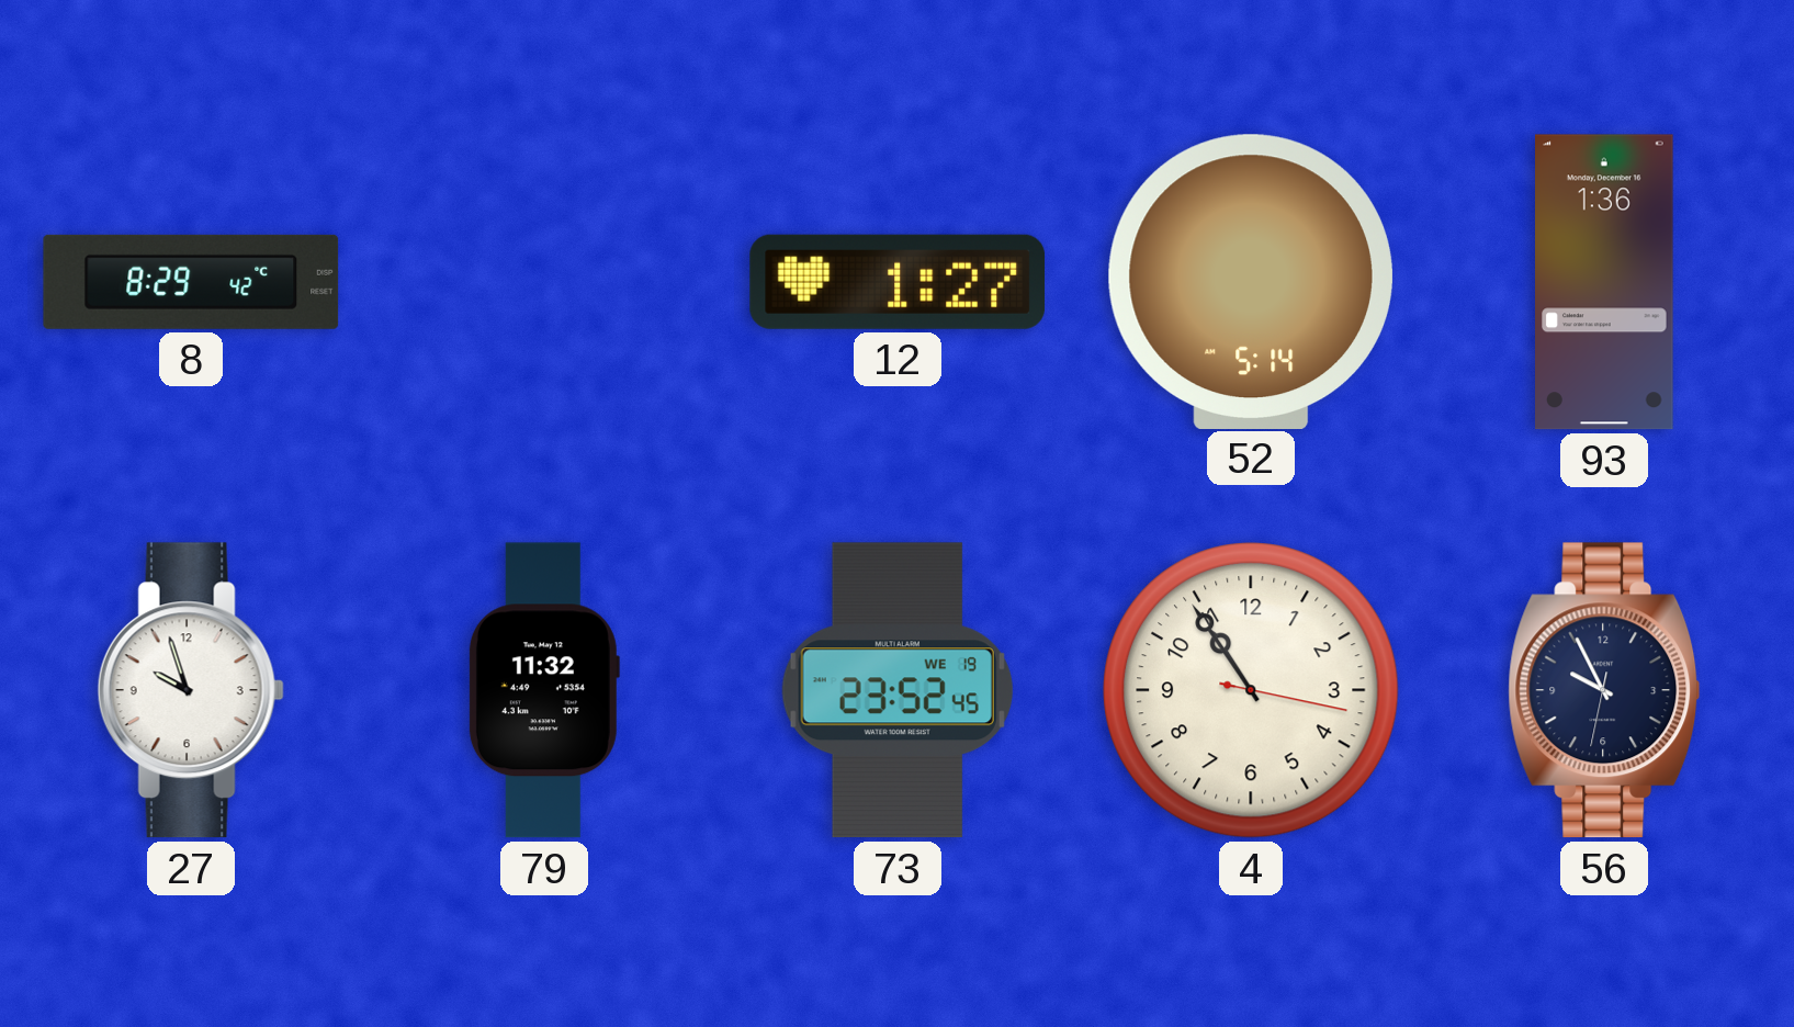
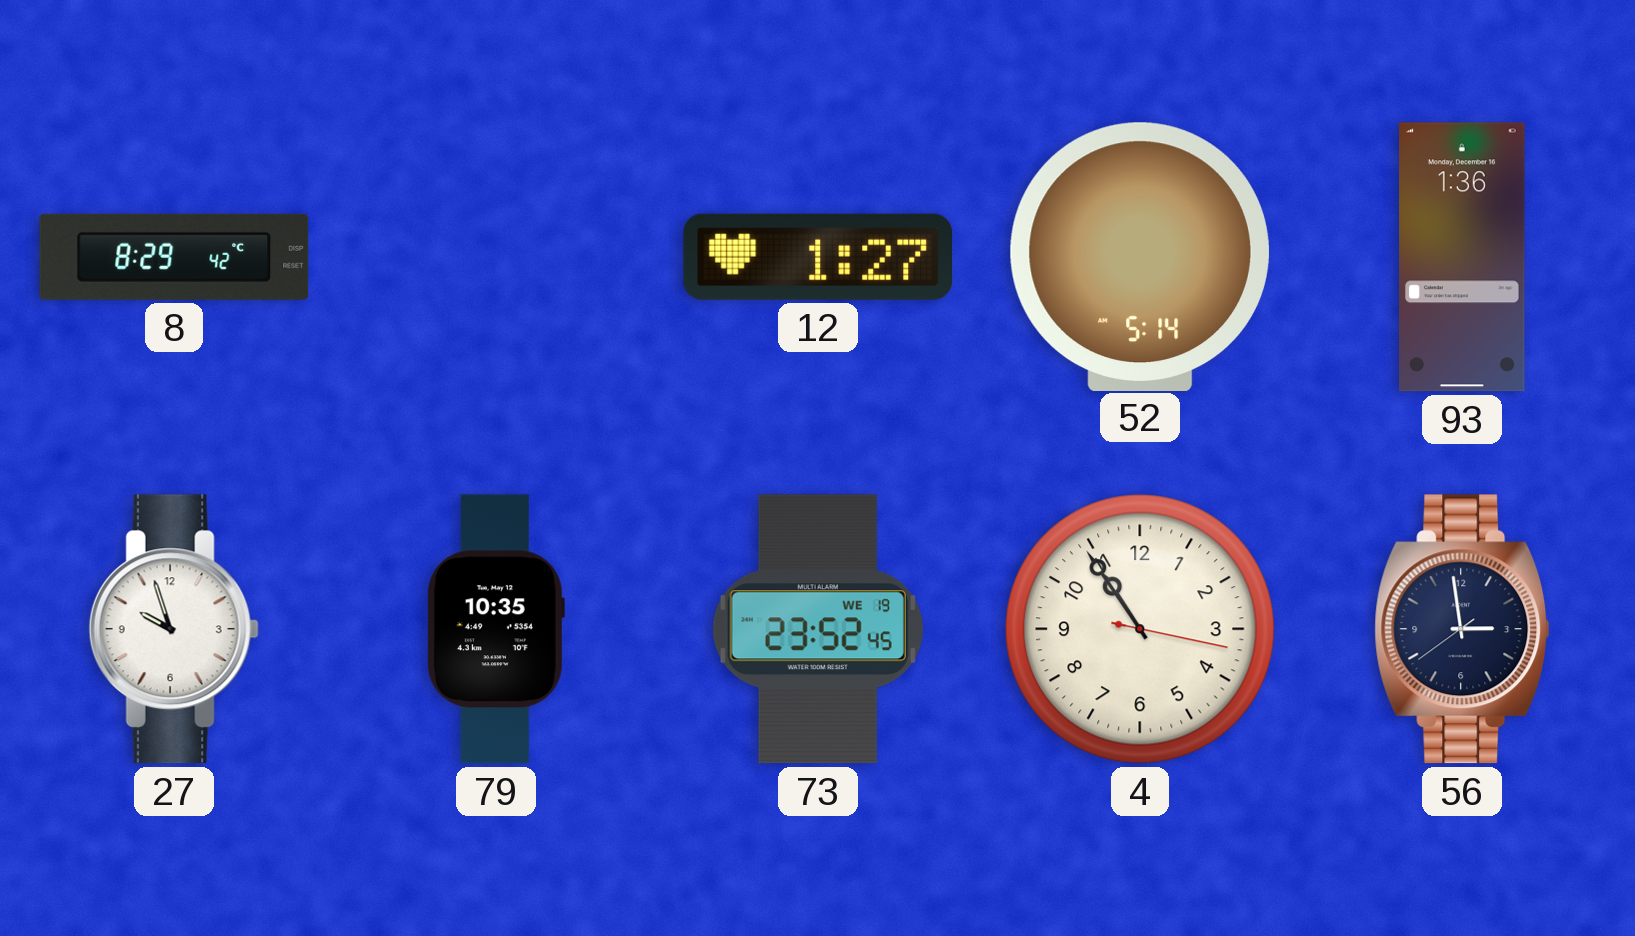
79: 11:32 -> 10:35 (495, 629)
56: 9:55 -> 2:58 (1462, 629)
